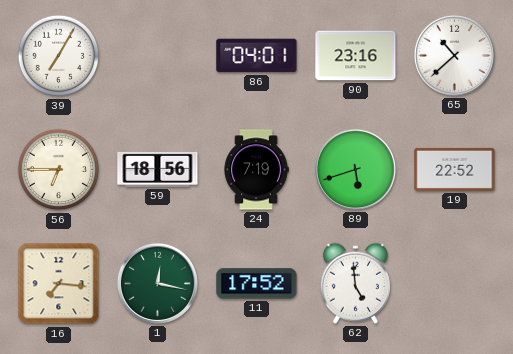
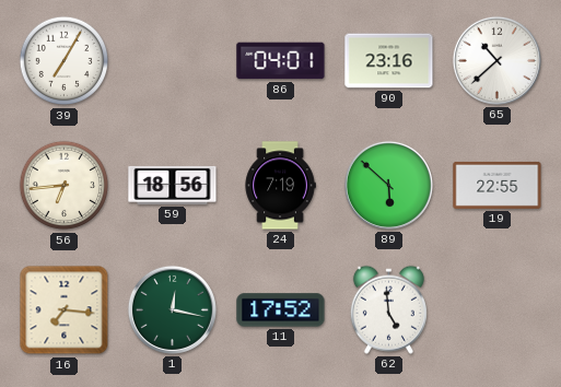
56: 6:45 -> 6:44 (65, 186)
89: 5:42 -> 5:52 (388, 185)
19: 22:52 -> 22:55 (498, 185)
